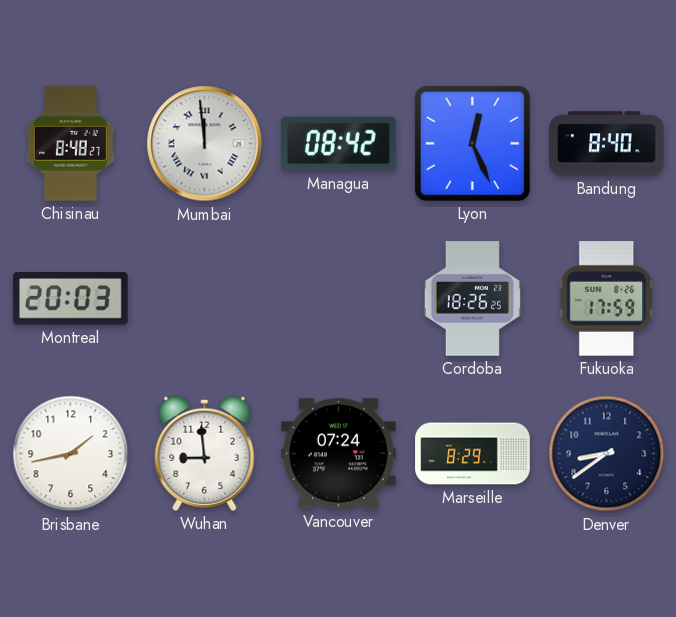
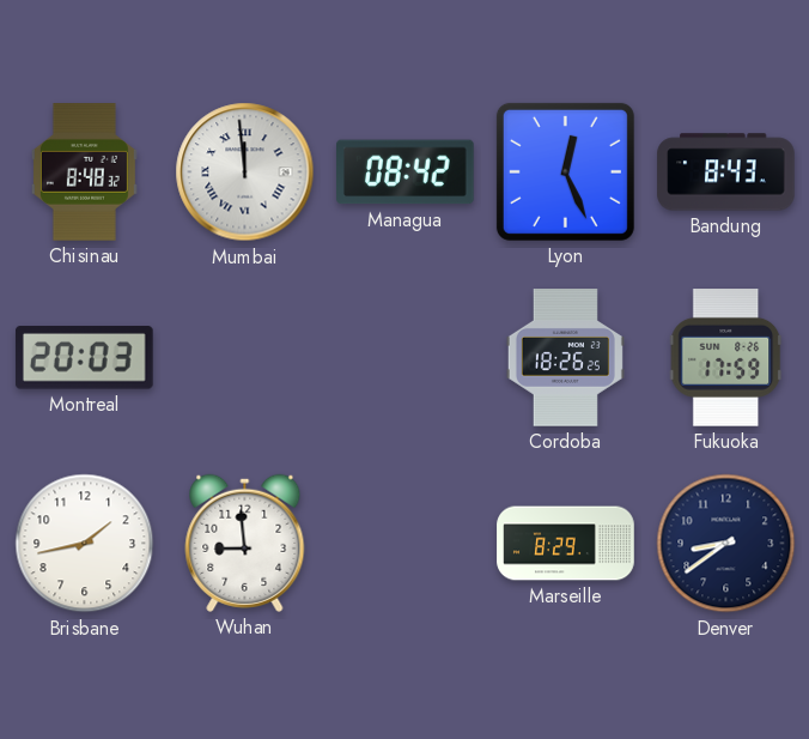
Chisinau: 8:48:27 -> 8:48:32 (84, 172)
Bandung: 8:40 -> 8:43 (726, 172)
Vancouver: 07:24 -> none (339, 454)
